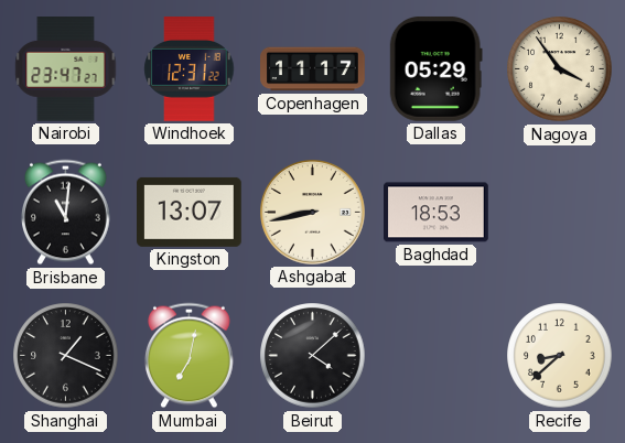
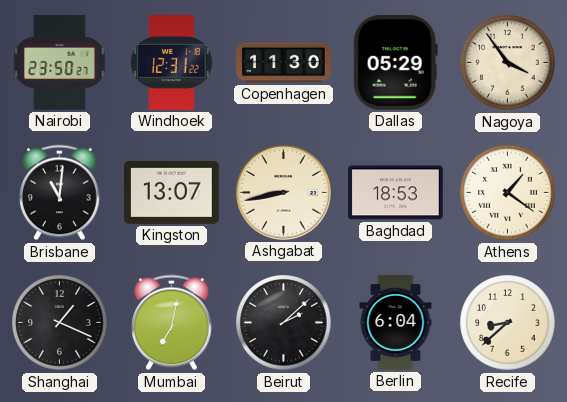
Nairobi: 23:47 -> 23:50 (60, 63)
Copenhagen: 11:17 -> 11:30 (284, 63)
Athens: none -> 1:21 (508, 193)
Beirut: 4:08 -> 2:08 (284, 323)
Berlin: none -> 6:04 (396, 323)
